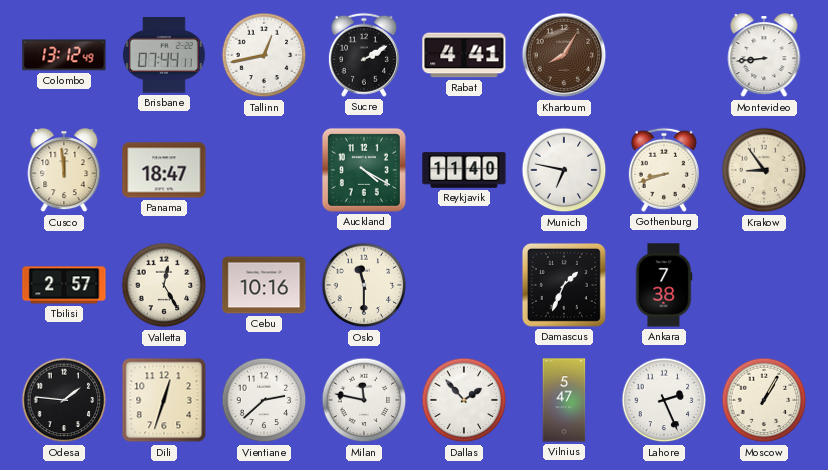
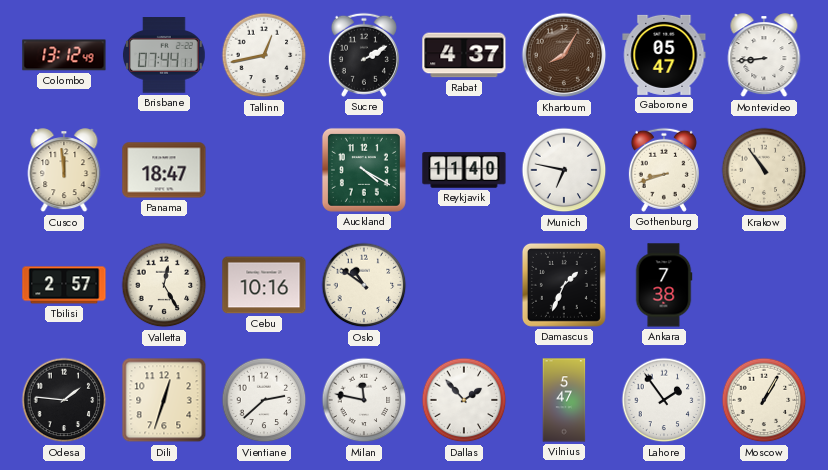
Rabat: 4:41 -> 4:37 (464, 55)
Gaborone: none -> 05:47 (664, 55)
Krakow: 8:54 -> 10:54 (764, 170)
Oslo: 11:30 -> 10:51 (364, 285)
Lahore: 2:26 -> 1:54 (664, 400)
